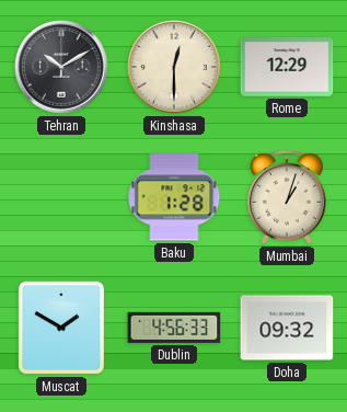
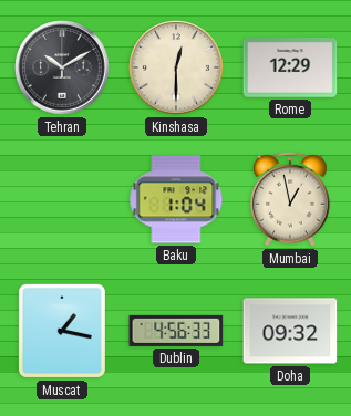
Baku: 1:28 -> 1:04 (176, 199)
Mumbai: 1:03 -> 12:58 (291, 199)
Muscat: 1:50 -> 1:17 (62, 331)
